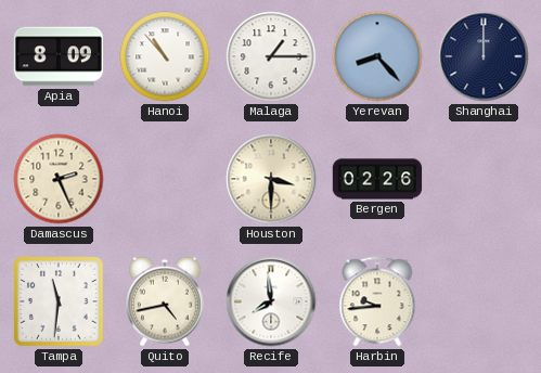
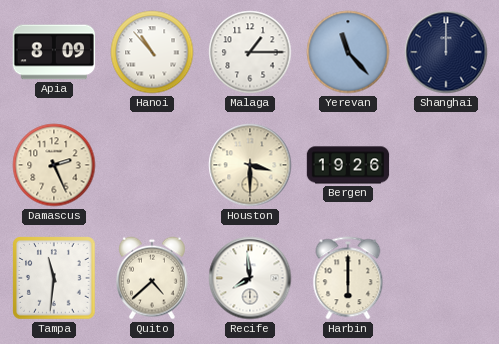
Yerevan: 8:23 -> 11:23 (348, 52)
Bergen: 02:26 -> 19:26 (348, 165)
Quito: 4:43 -> 4:38 (153, 278)
Harbin: 9:44 -> 6:00 (348, 278)
